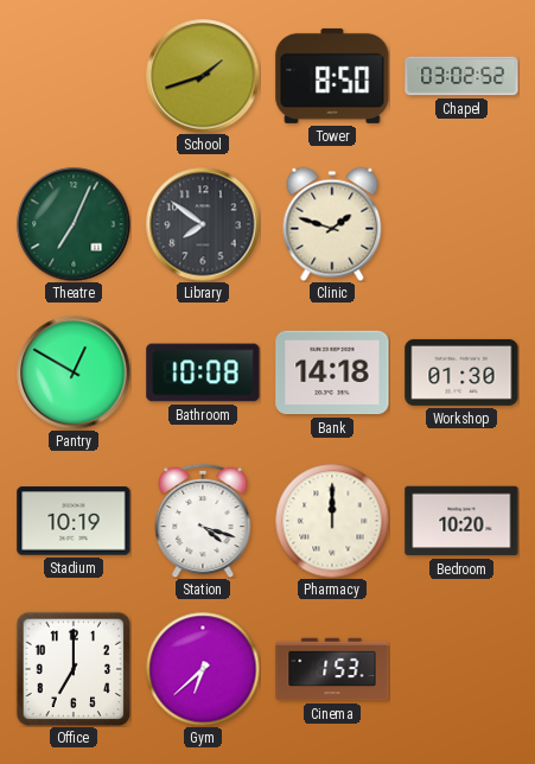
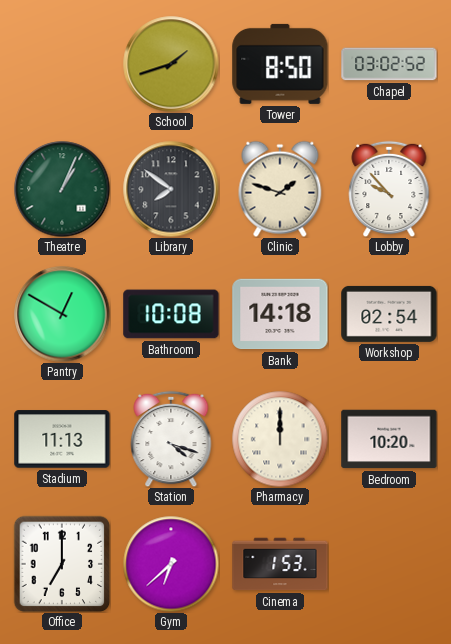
Theatre: 7:04 -> 1:04 (62, 189)
Lobby: none -> 9:53 (389, 189)
Workshop: 01:30 -> 02:54 (389, 314)
Stadium: 10:19 -> 11:13 (62, 439)
